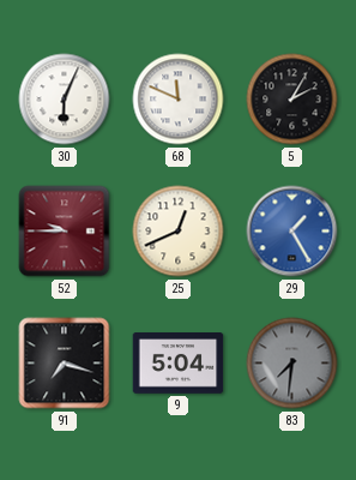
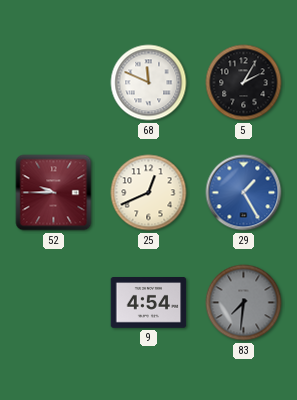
30: 6:04 -> none (65, 100)
91: 7:18 -> none (65, 364)
9: 5:04 -> 4:54 (149, 303)
